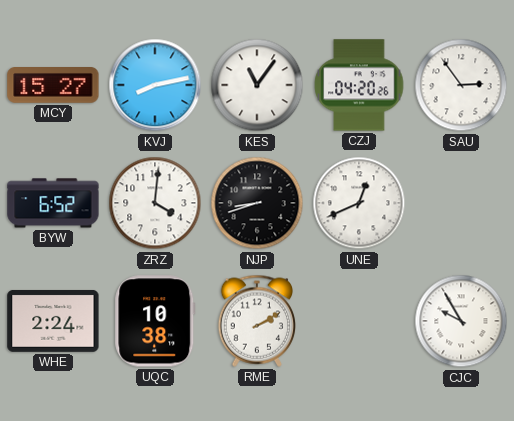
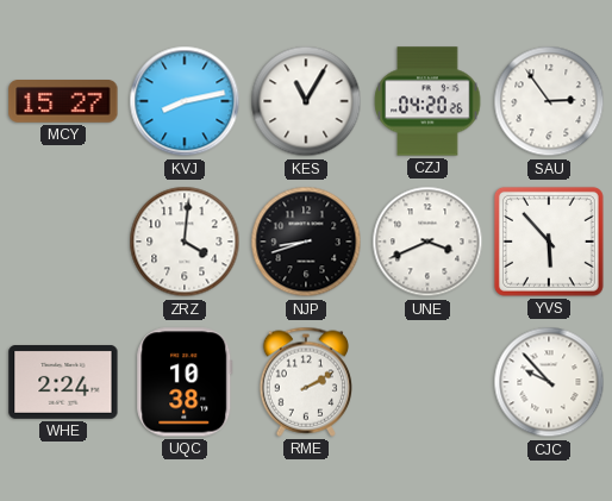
KES: 11:06 -> 11:05 (306, 101)
BYW: 6:52 -> none (53, 203)
UNE: 12:41 -> 3:41 (427, 242)
YVS: none -> 5:53 (549, 242)
CJC: 9:55 -> 9:53 (549, 382)
